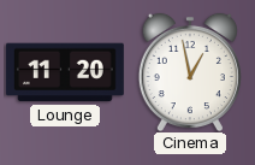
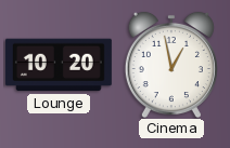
Lounge: 11:20 -> 10:20 (59, 65)
